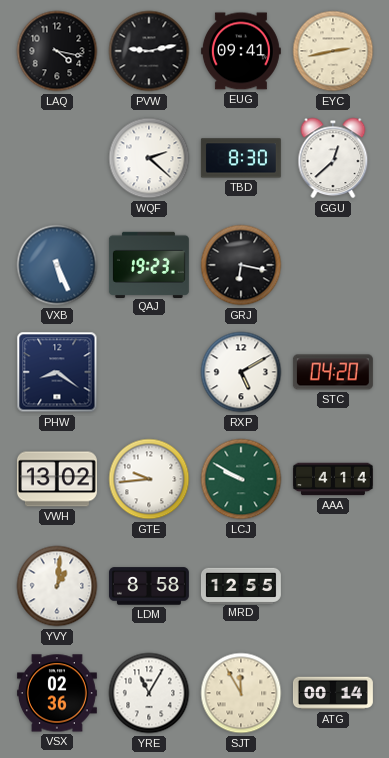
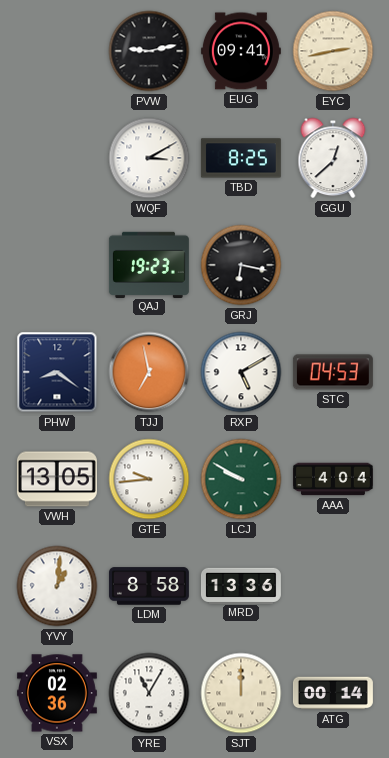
LAQ: 4:17 -> none (57, 51)
WQF: 2:22 -> 3:10 (149, 158)
TBD: 8:30 -> 8:25 (241, 158)
VXB: 5:26 -> none (57, 265)
TJJ: none -> 6:58 (149, 372)
STC: 04:20 -> 04:53 (333, 372)
VWH: 13:02 -> 13:05 (57, 479)
AAA: 4:14 -> 4:04 (333, 479)
MRD: 12:55 -> 13:36 (241, 585)
SJT: 11:55 -> 12:00 (241, 693)
